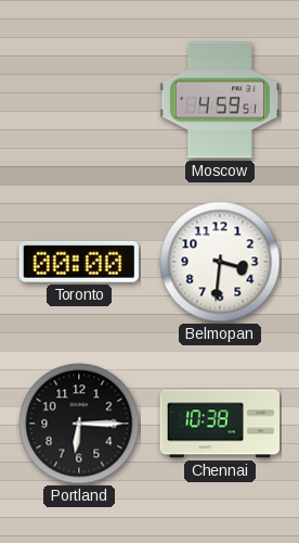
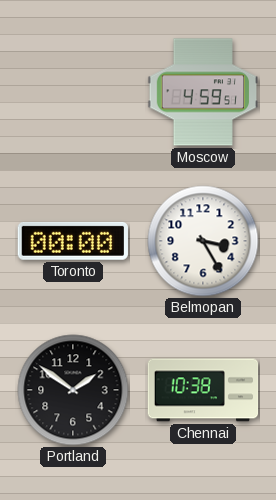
Belmopan: 3:31 -> 3:25 (203, 241)
Portland: 6:15 -> 1:51 (73, 390)
